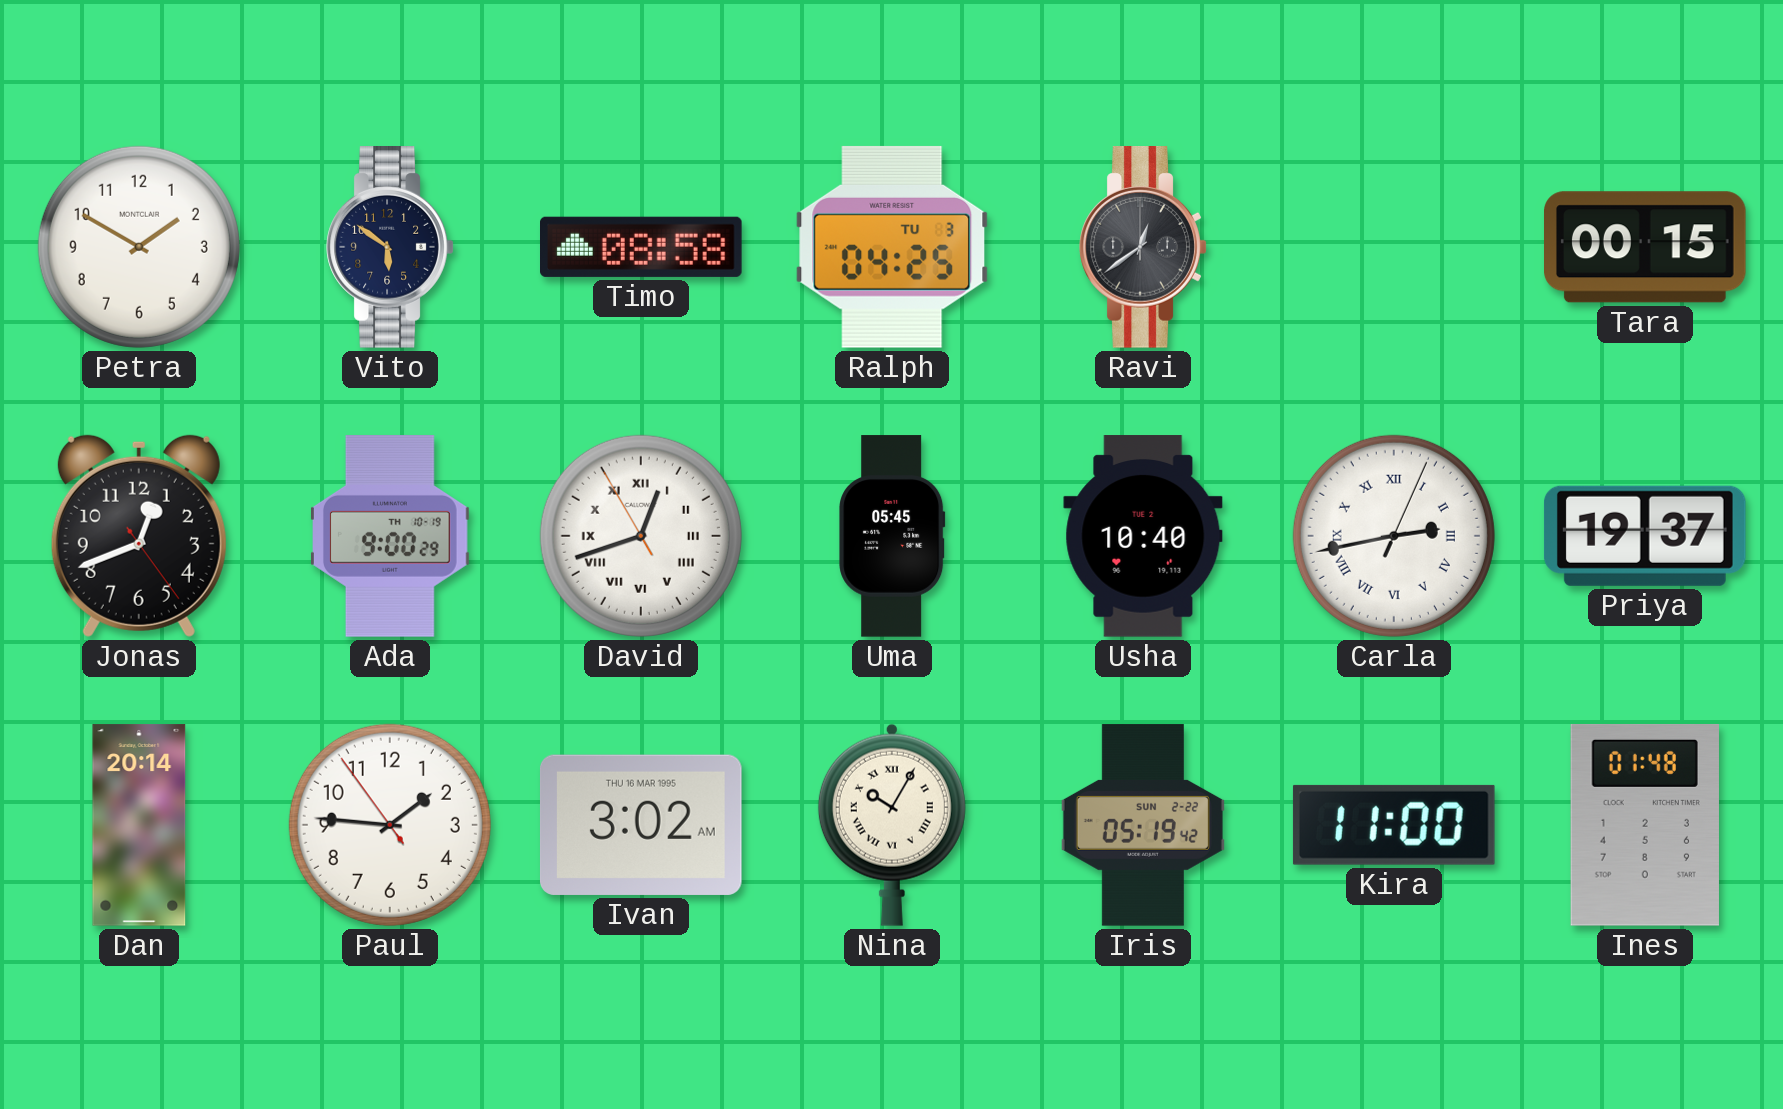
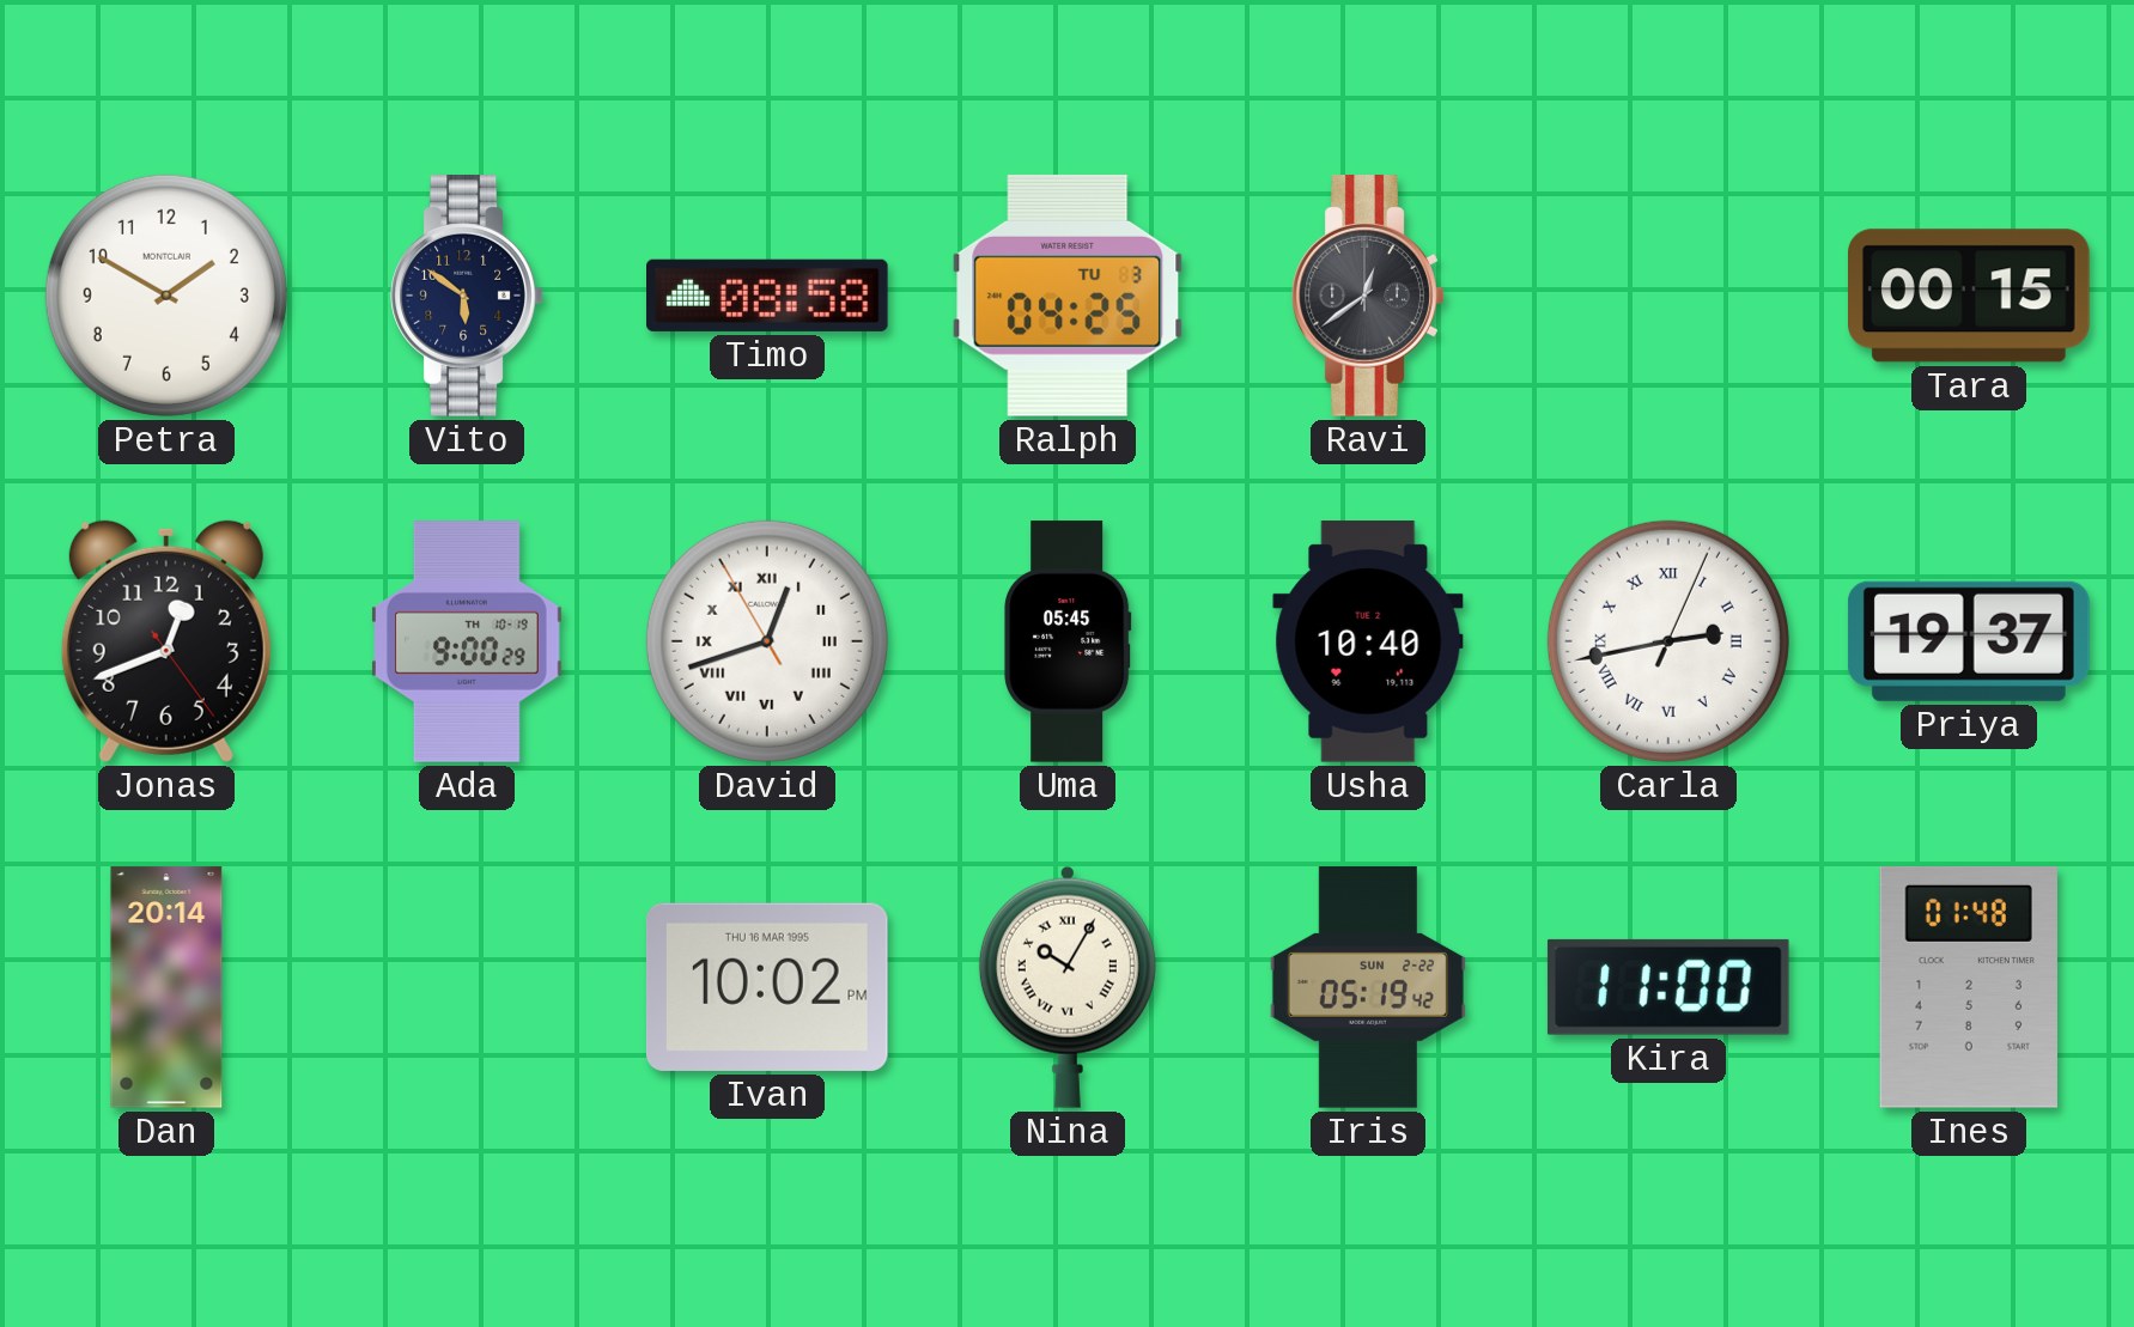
Paul: 1:45 -> none (390, 825)
Ivan: 3:02 -> 10:02 (767, 987)
